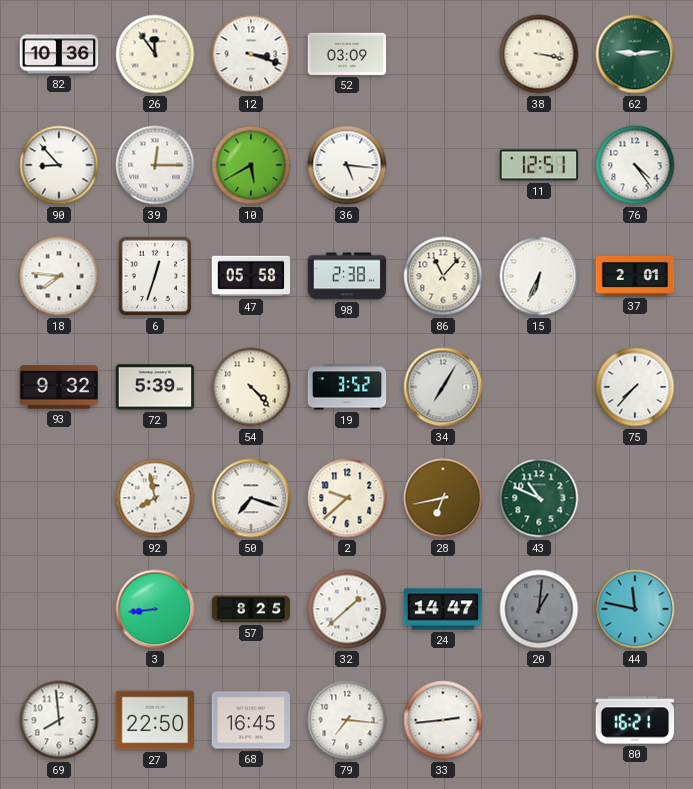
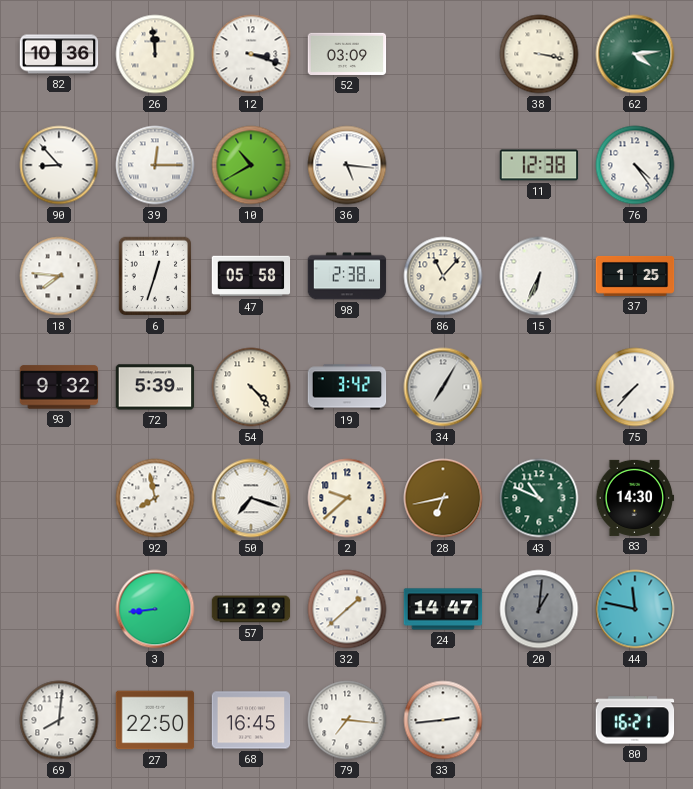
26: 11:54 -> 11:59 (155, 54)
62: 9:14 -> 4:14 (635, 54)
10: 5:40 -> 10:40 (251, 165)
11: 12:51 -> 12:38 (539, 165)
37: 2:01 -> 1:25 (635, 276)
19: 3:52 -> 3:42 (347, 387)
83: none -> 14:30 (635, 498)
57: 8:25 -> 12:29 (251, 609)
69: 7:59 -> 8:01 (59, 720)
